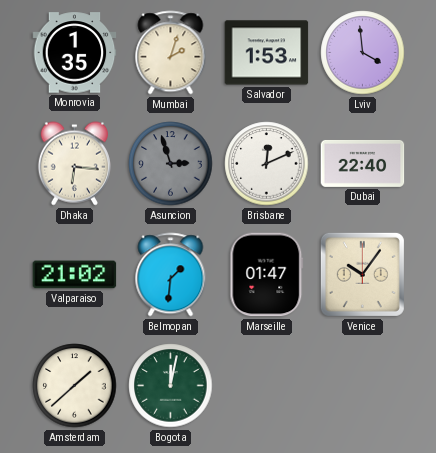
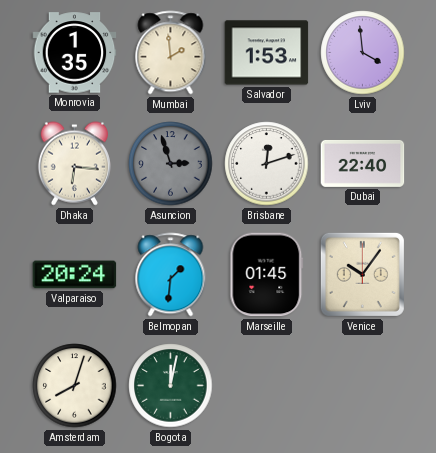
Mumbai: 2:03 -> 1:59 (171, 53)
Brisbane: 12:11 -> 12:12 (267, 164)
Valparaiso: 21:02 -> 20:24 (75, 275)
Marseille: 01:47 -> 01:45 (267, 275)
Amsterdam: 1:38 -> 8:03 (75, 386)
